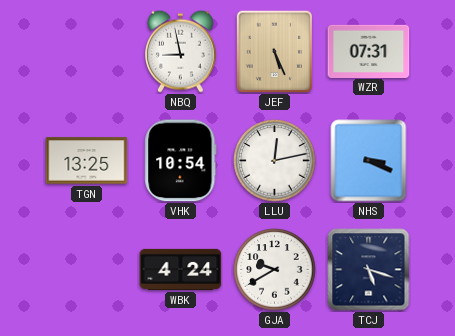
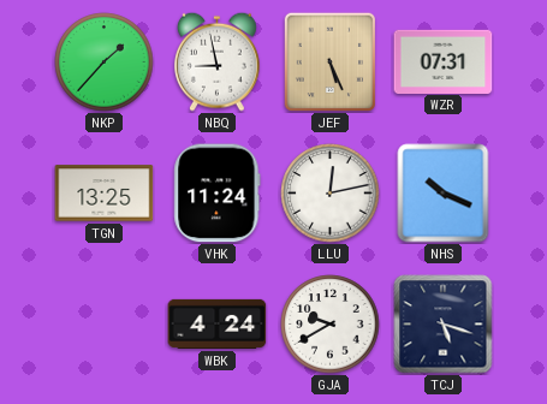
NKP: none -> 1:37 (105, 63)
VHK: 10:54 -> 11:24 (218, 194)
NHS: 3:19 -> 10:19 (444, 194)
